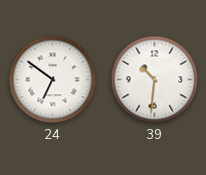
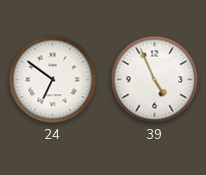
39: 10:31 -> 4:56 (155, 80)
